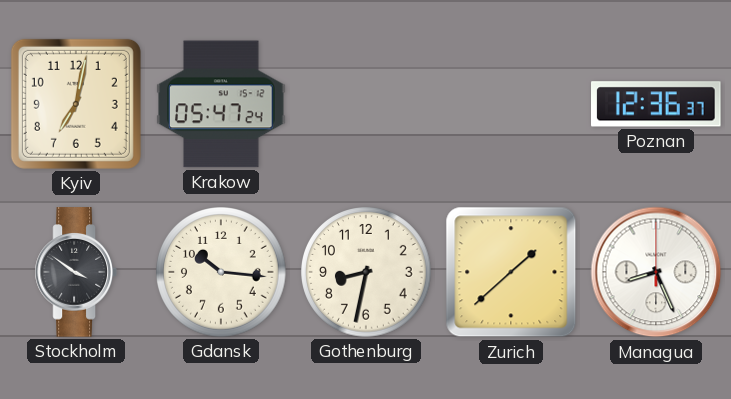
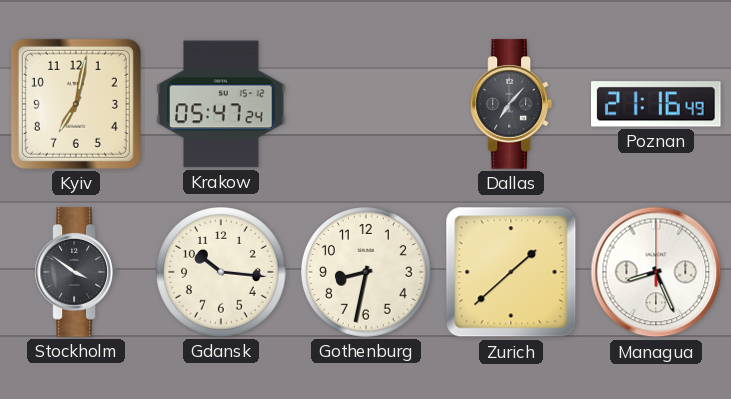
Dallas: none -> 7:07 (511, 104)
Poznan: 12:36 -> 21:16 (657, 104)
